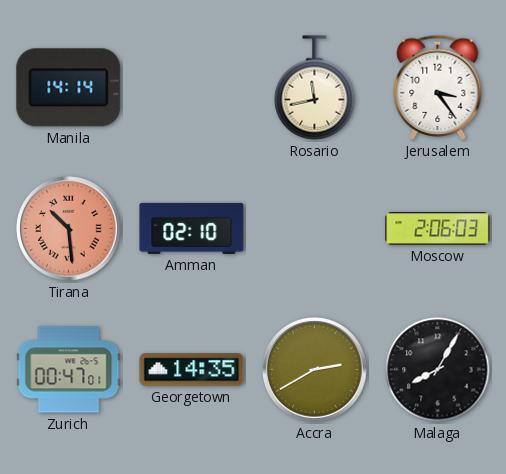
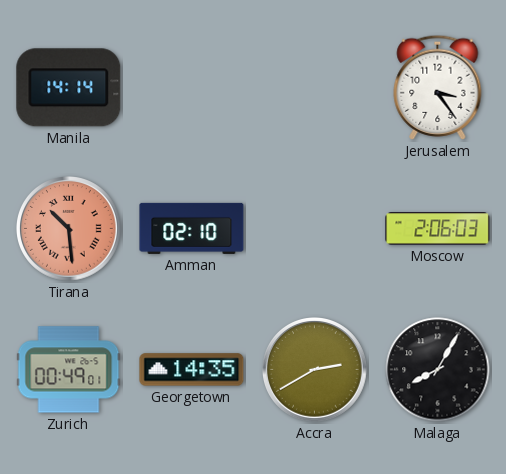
Rosario: 11:43 -> none (315, 88)
Zurich: 00:47 -> 00:49 (69, 370)
